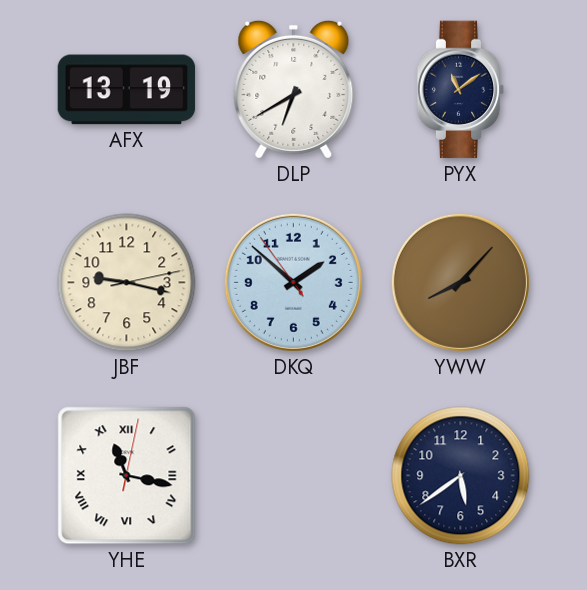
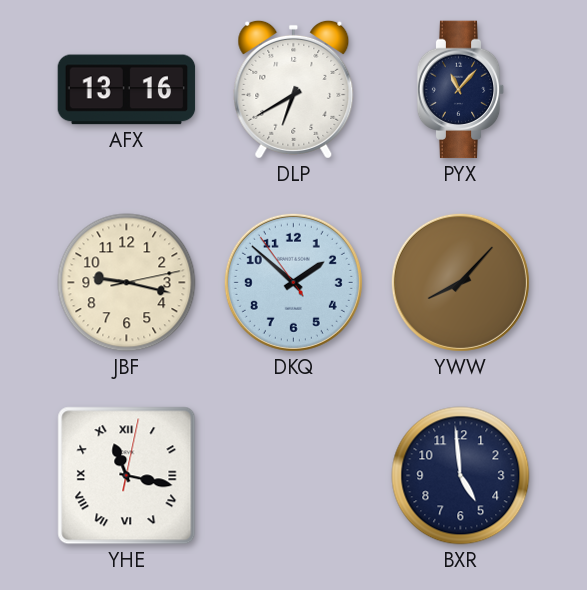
AFX: 13:19 -> 13:16 (127, 90)
PYX: 11:09 -> 11:07 (461, 90)
BXR: 5:39 -> 4:59 (461, 476)
